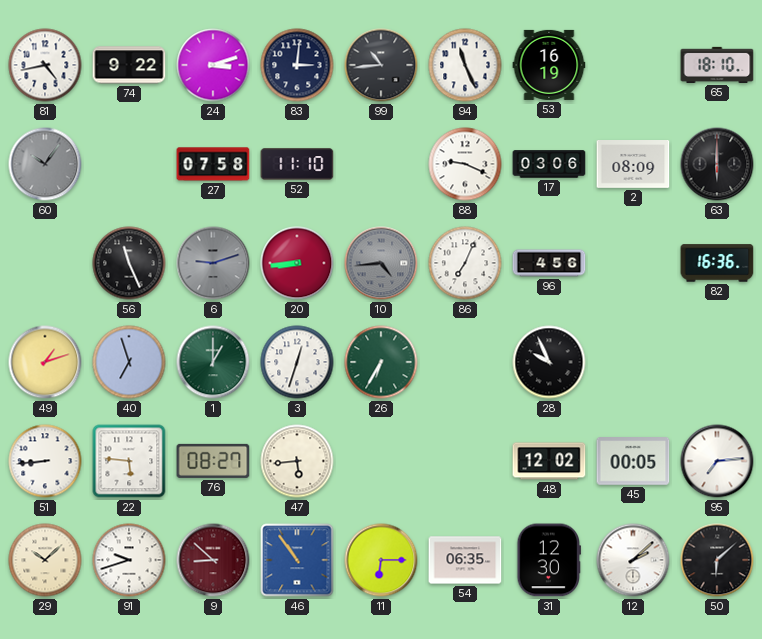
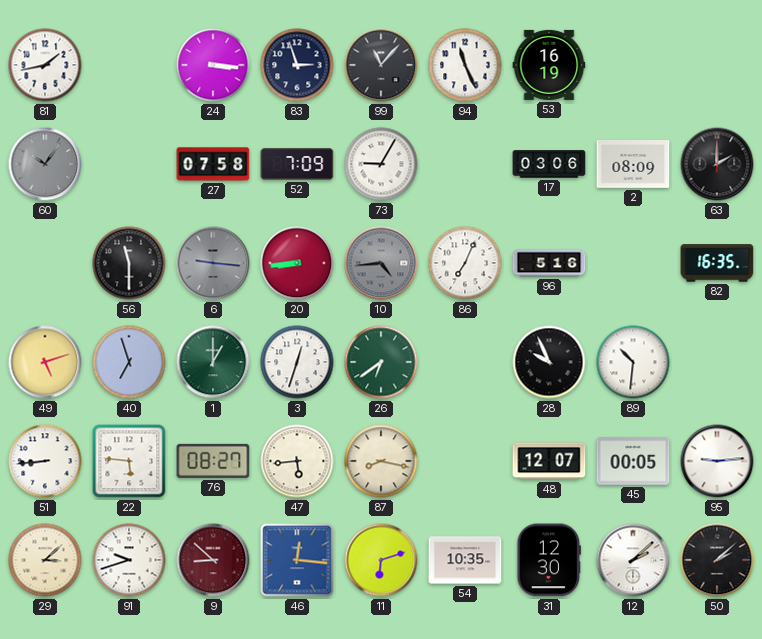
81: 4:43 -> 1:43 (45, 65)
74: 9:22 -> none (129, 65)
24: 3:12 -> 3:16 (213, 65)
83: 3:01 -> 2:57 (297, 65)
99: 10:44 -> 11:07 (381, 65)
65: 18:10 -> none (717, 65)
52: 11:10 -> 7:09 (297, 164)
73: none -> 9:05 (381, 164)
88: 9:19 -> none (465, 164)
63: 6:00 -> 2:00 (717, 164)
56: 11:26 -> 11:30 (129, 263)
6: 9:12 -> 9:16 (213, 263)
96: 4:56 -> 5:16 (549, 263)
82: 16:36 -> 16:35 (717, 263)
49: 1:12 -> 5:12 (45, 362)
26: 6:35 -> 6:39 (381, 362)
89: none -> 10:31 (633, 362)
87: none -> 8:17 (381, 461)
48: 12:02 -> 12:07 (549, 461)
95: 7:14 -> 9:14 (717, 461)
29: 10:08 -> 3:08 (45, 560)
46: 10:54 -> 12:16 (297, 560)
11: 6:15 -> 6:12 (381, 560)
54: 06:35 -> 10:35 (465, 560)
50: 6:08 -> 2:08 (717, 560)
